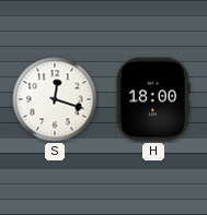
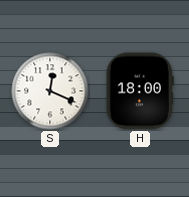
S: 12:18 -> 12:19 (50, 91)
